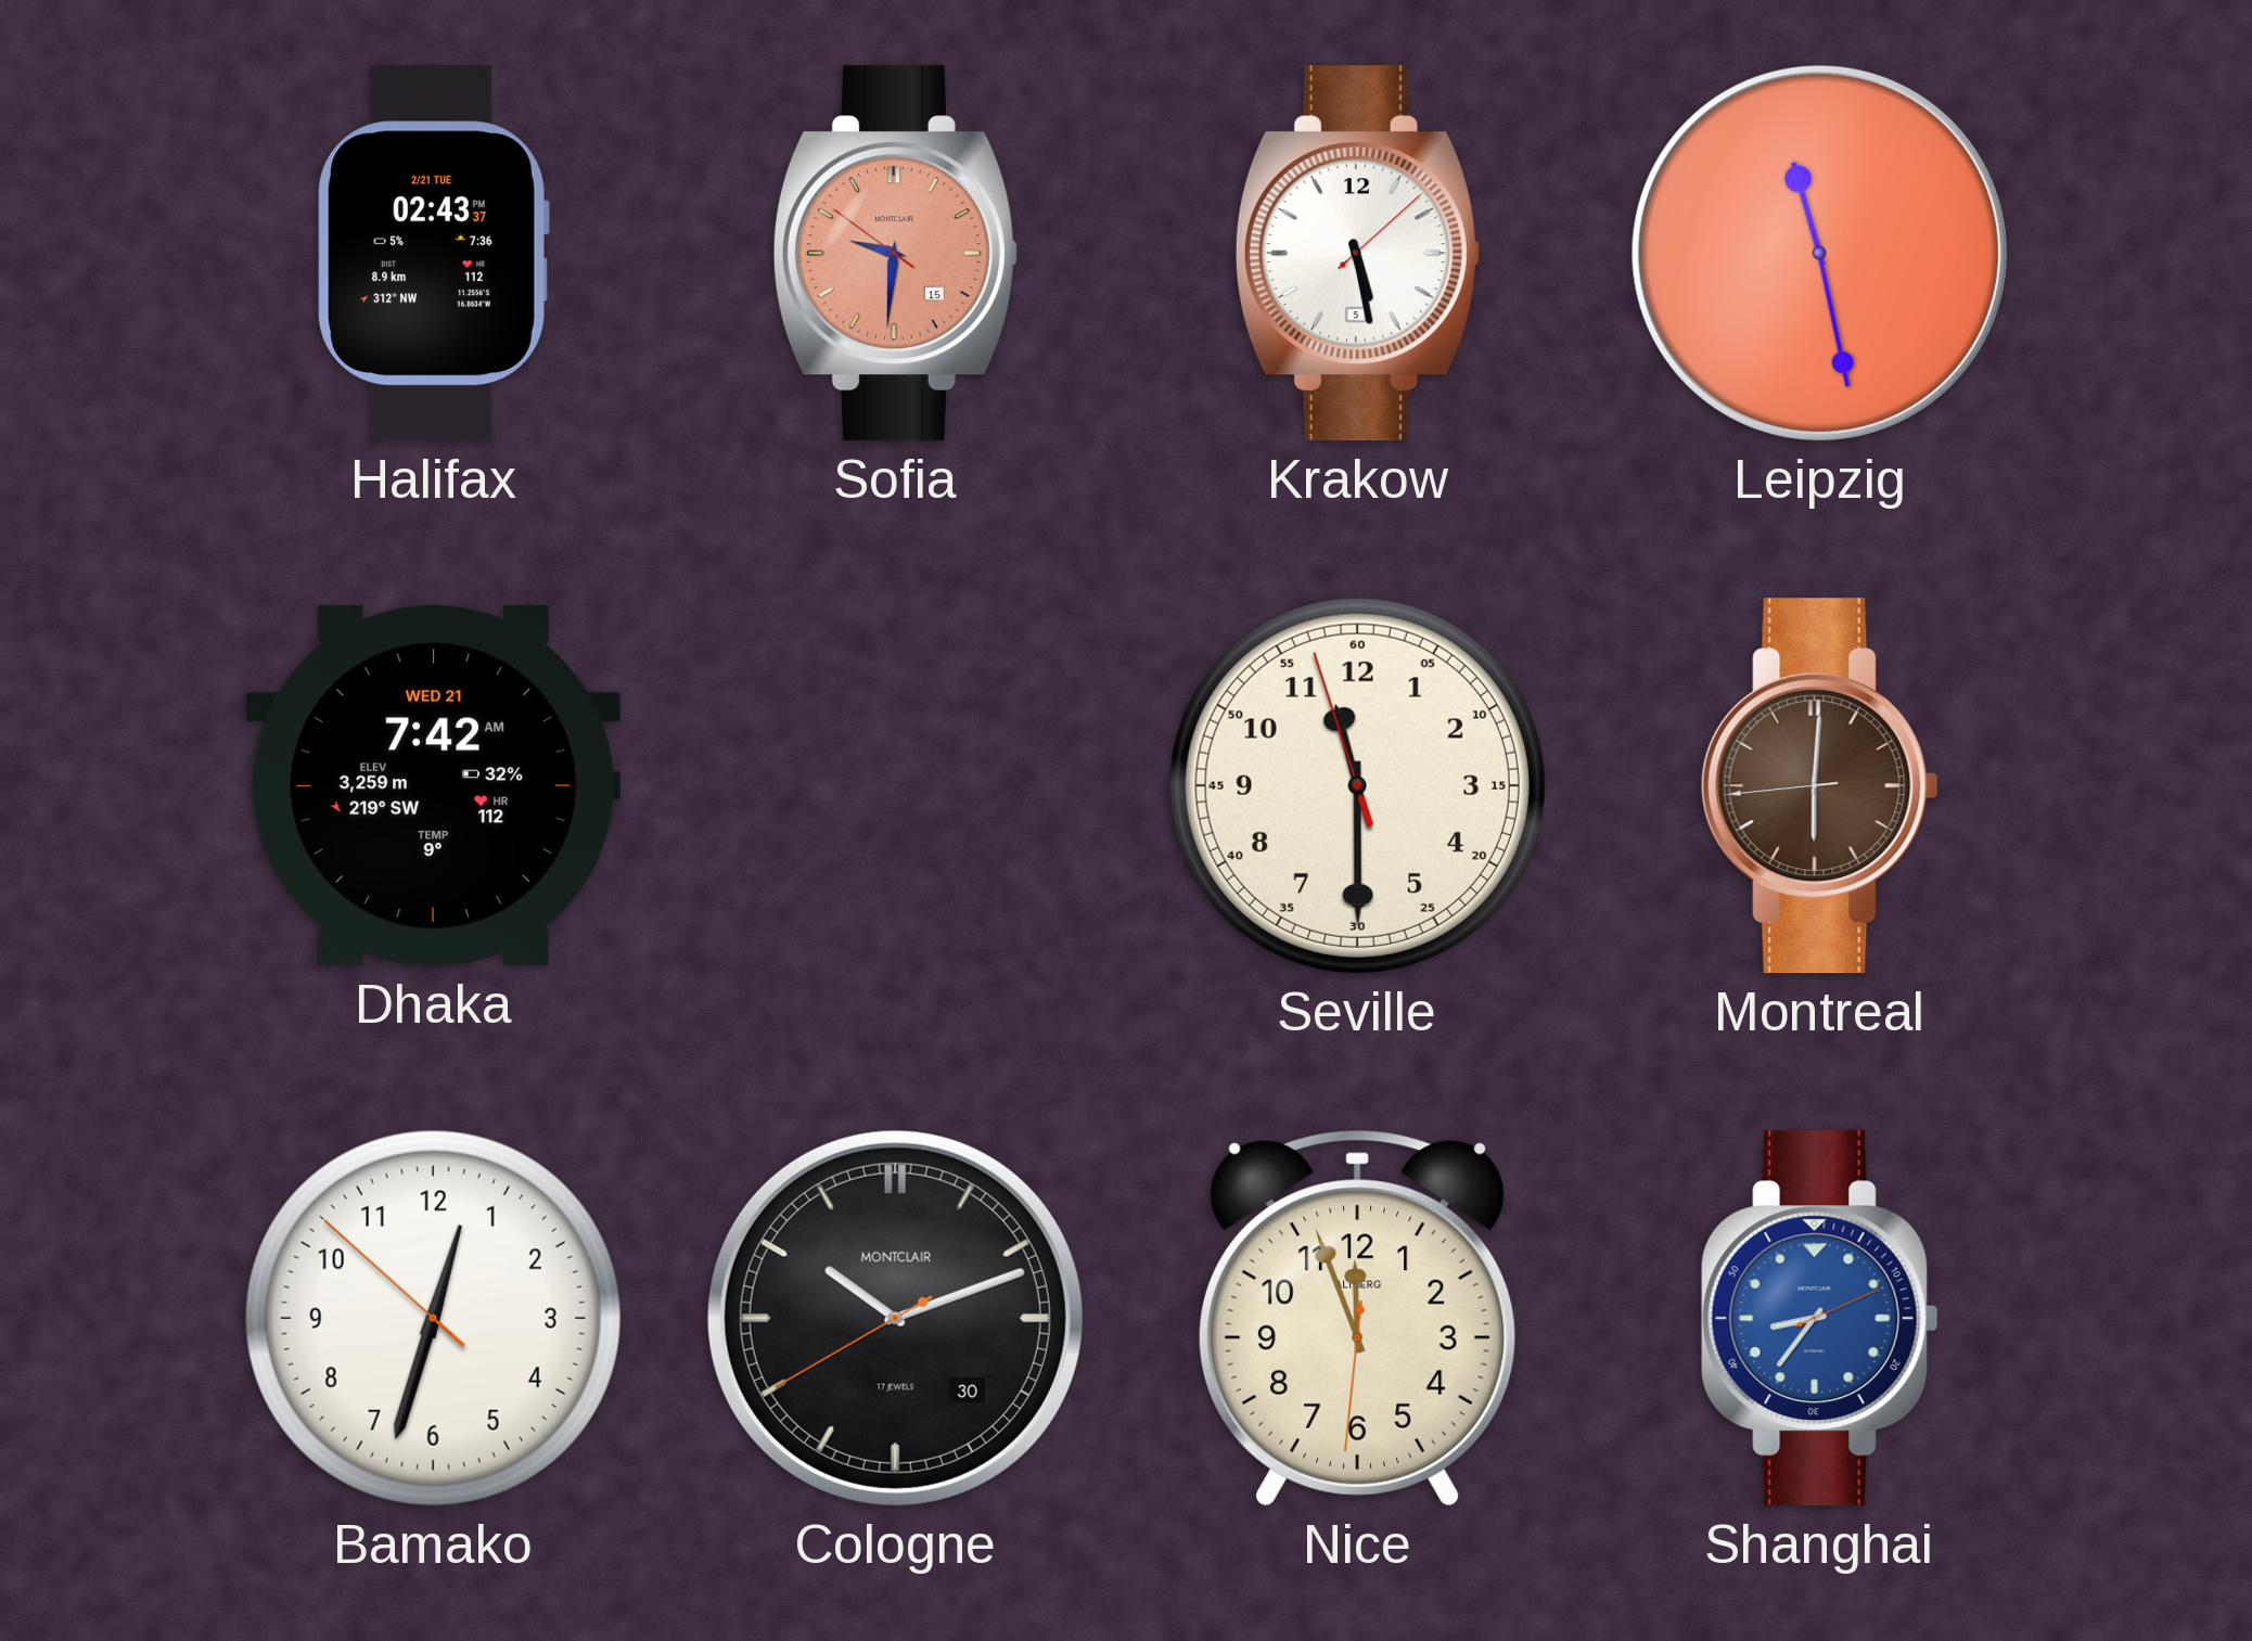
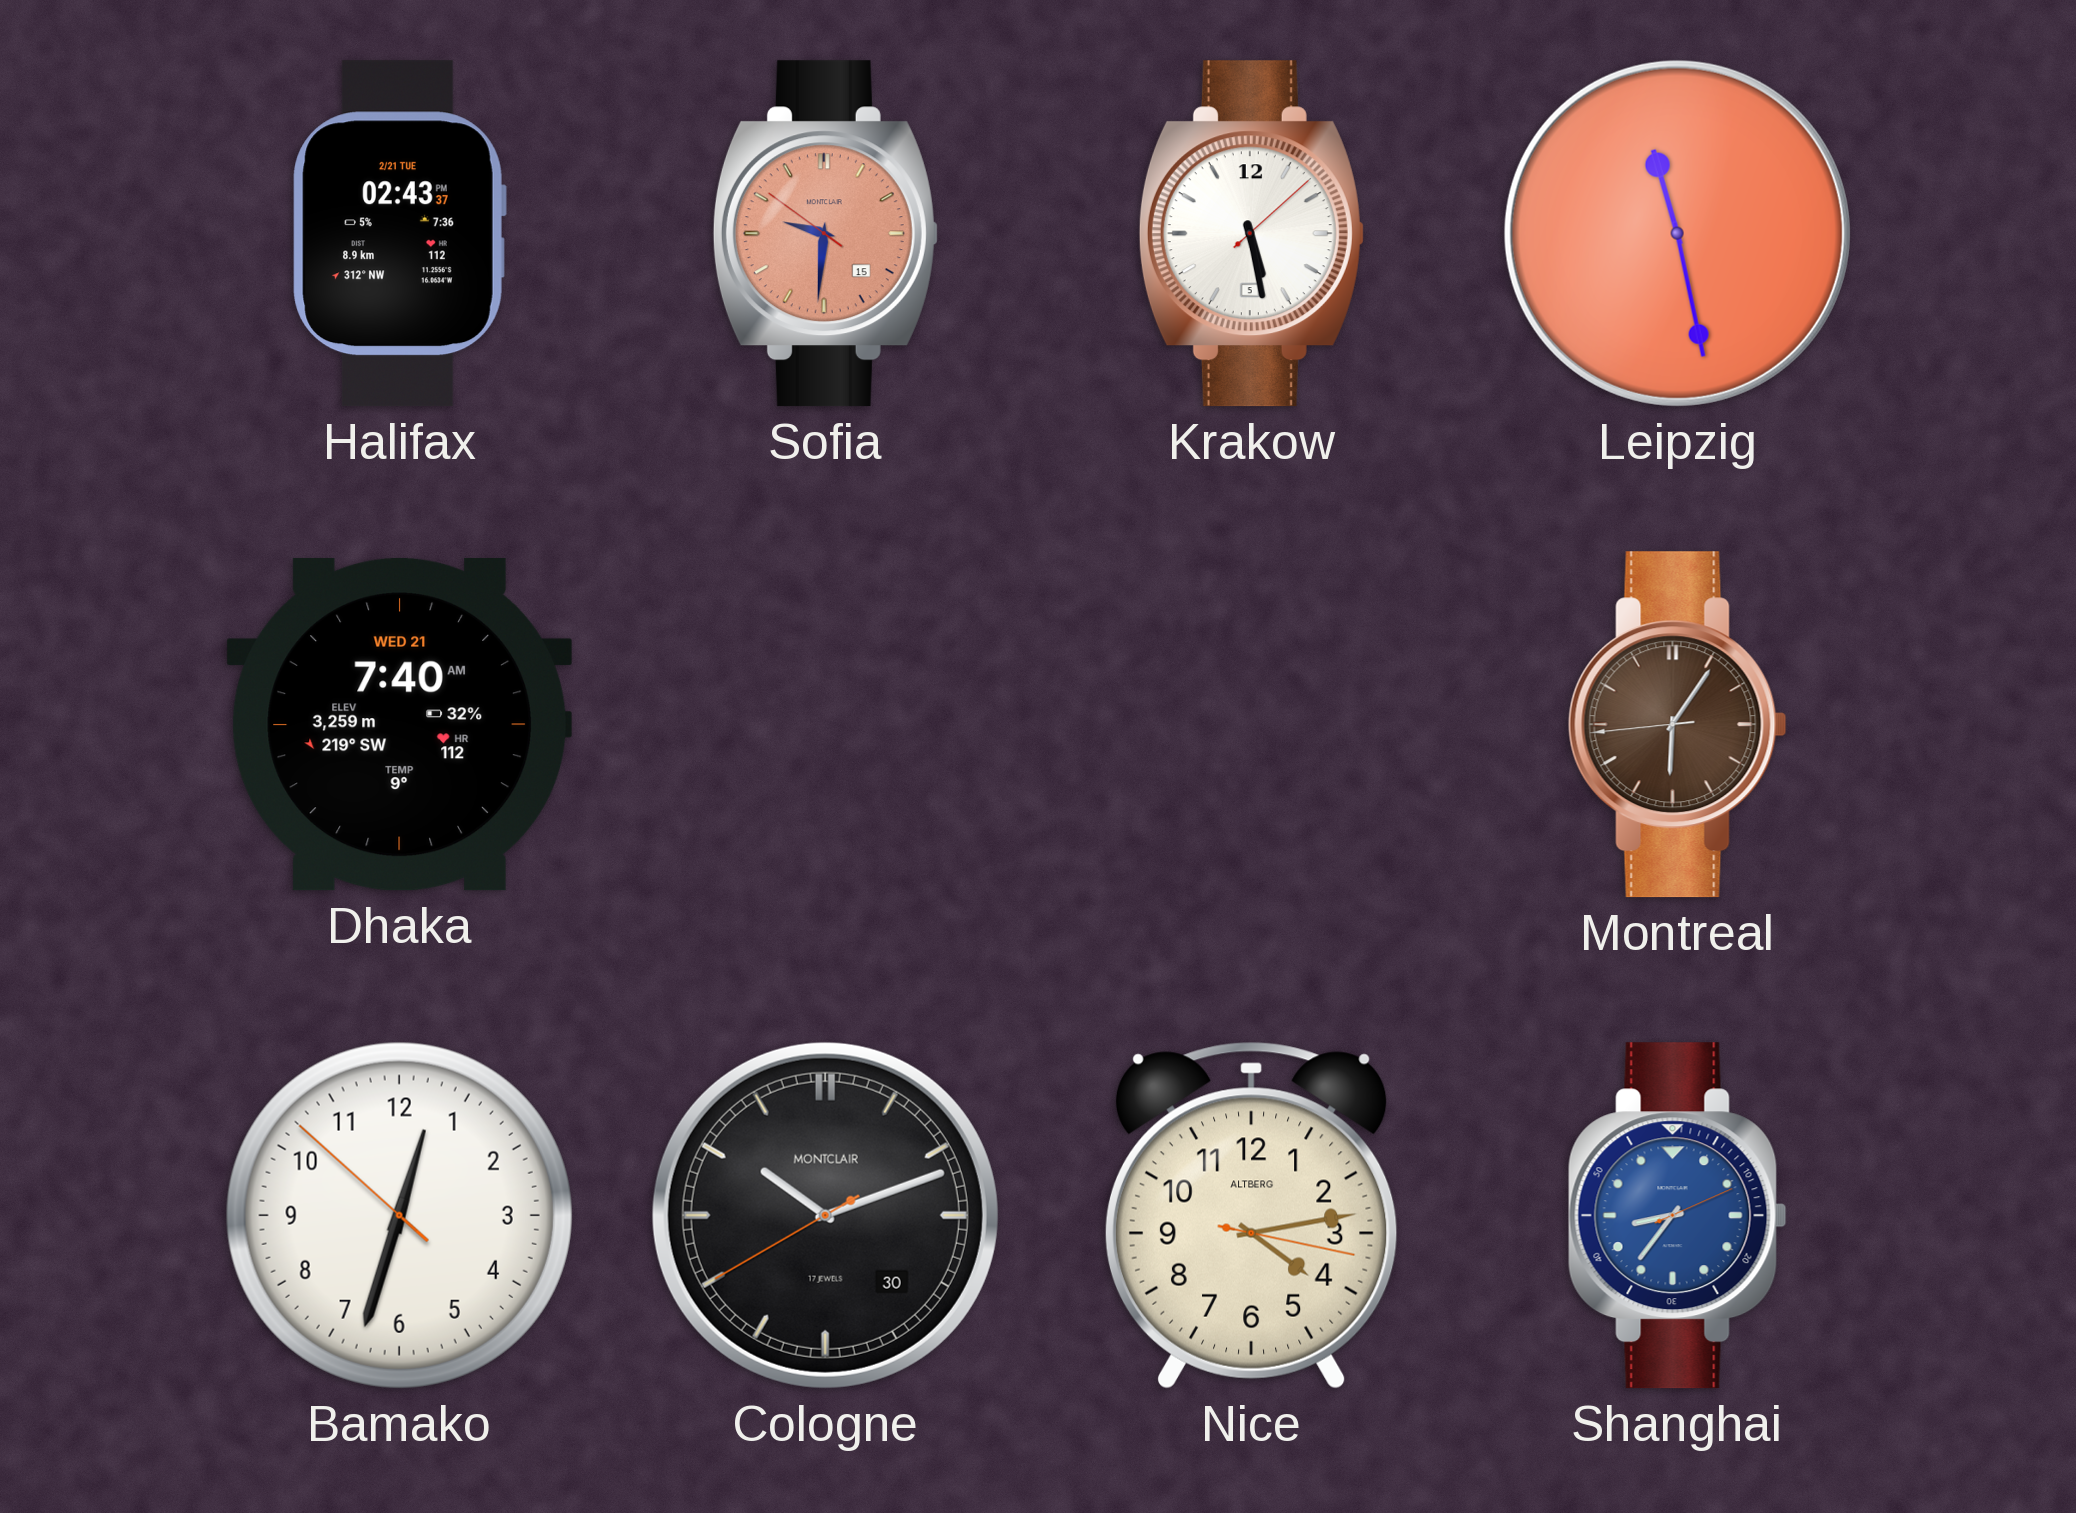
Dhaka: 7:42 -> 7:40 (399, 725)
Seville: 11:29 -> none (1357, 785)
Montreal: 6:00 -> 6:05 (1677, 725)
Nice: 11:56 -> 4:13 (1251, 1215)
